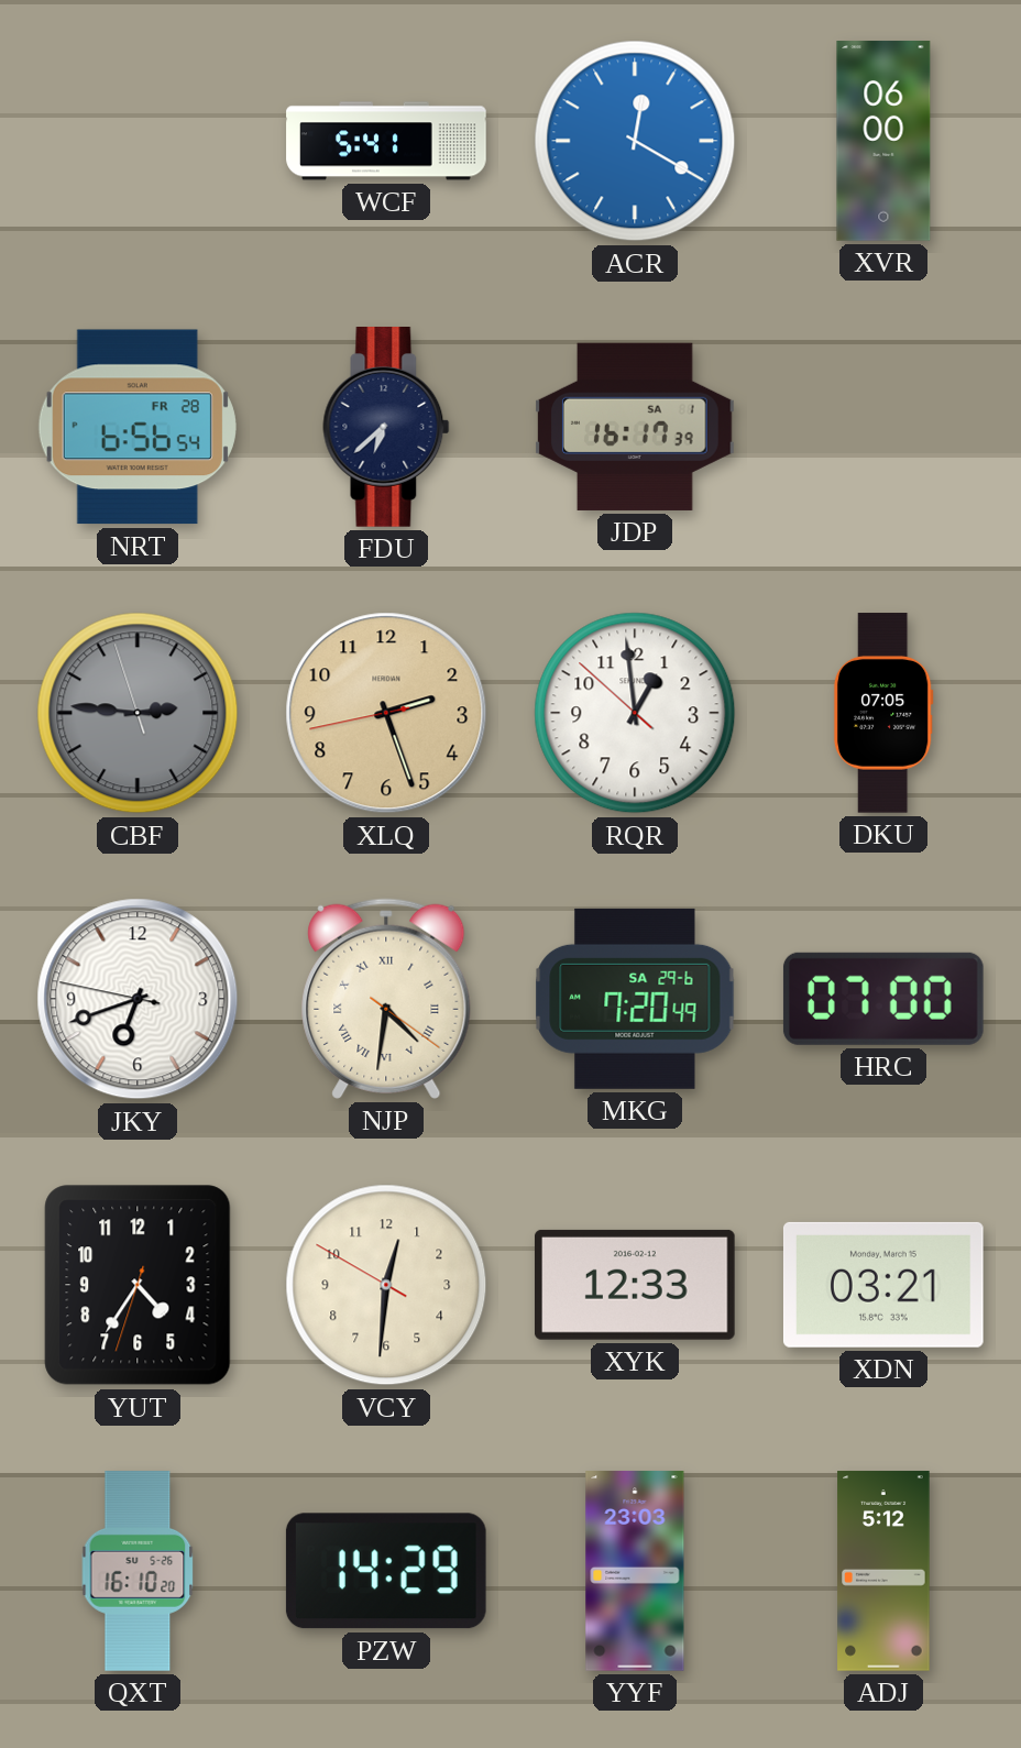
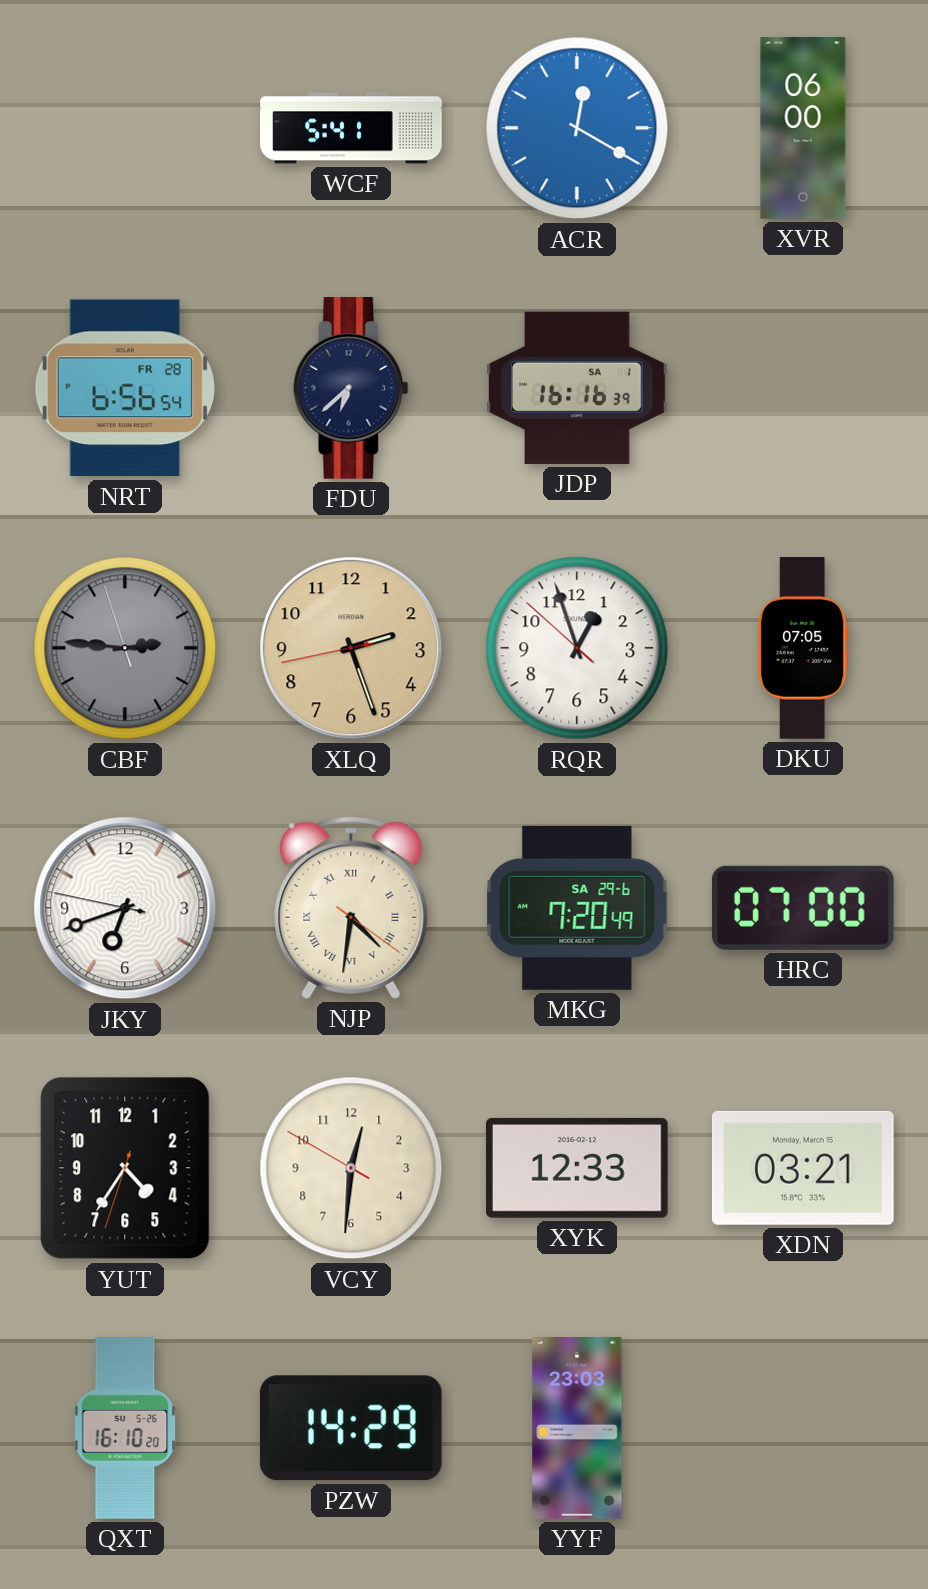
JDP: 16:17 -> 16:16 (578, 388)
RQR: 12:58 -> 12:56 (577, 648)
ADJ: 5:12 -> none (883, 1571)
